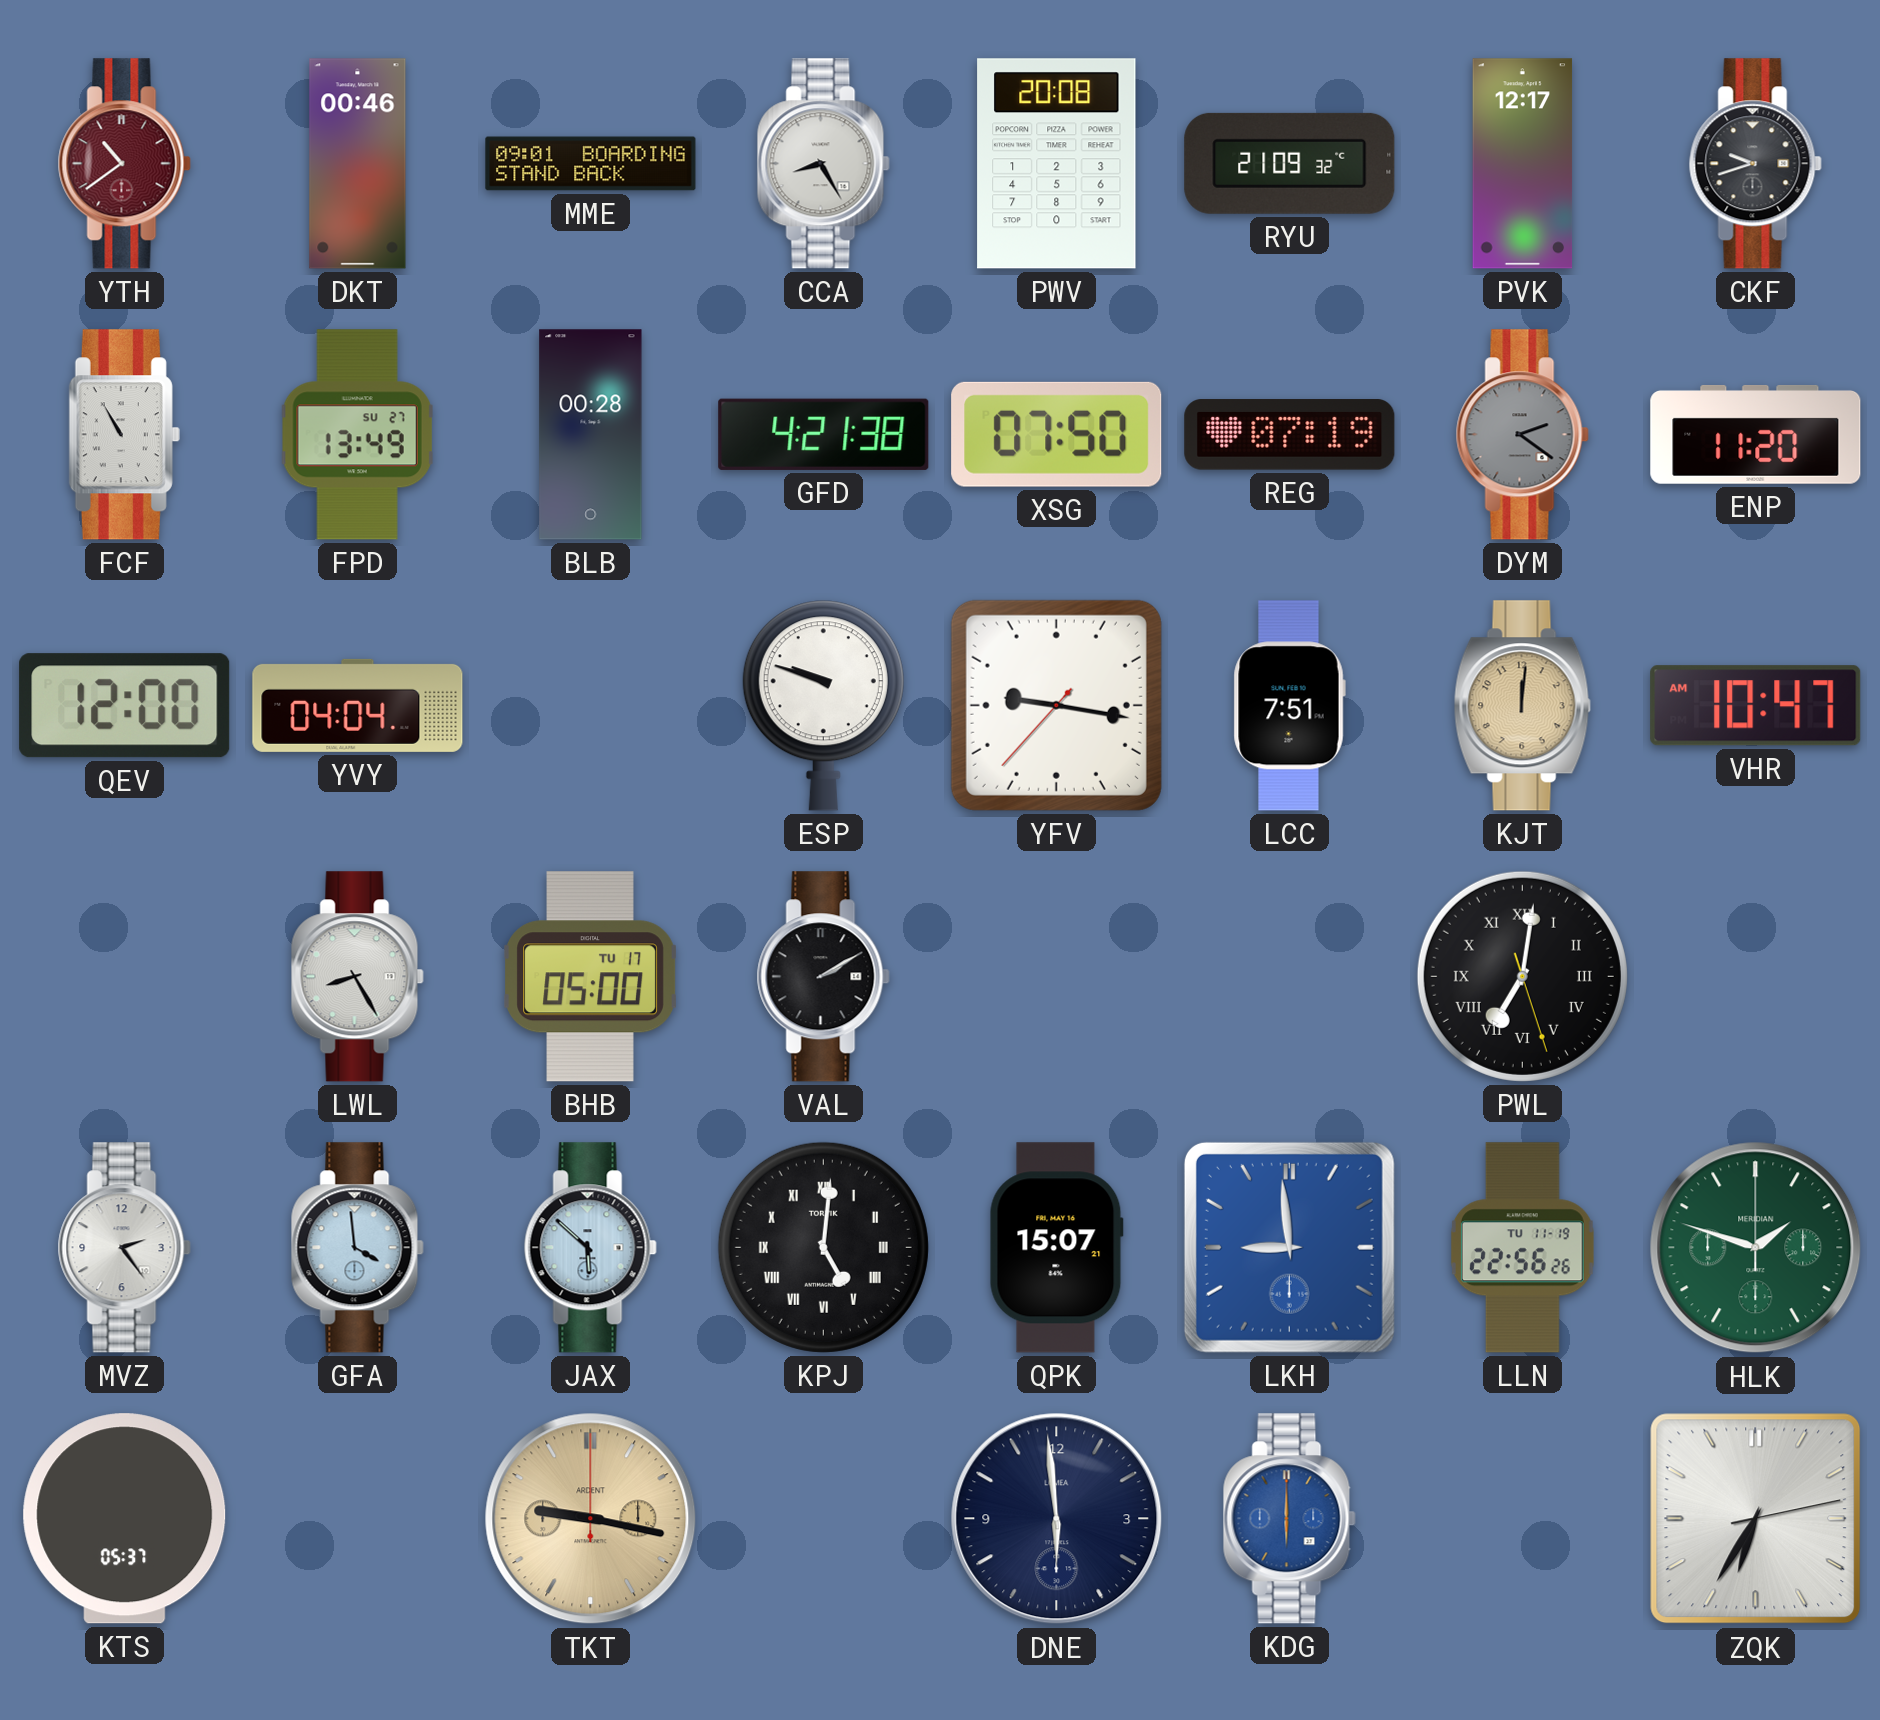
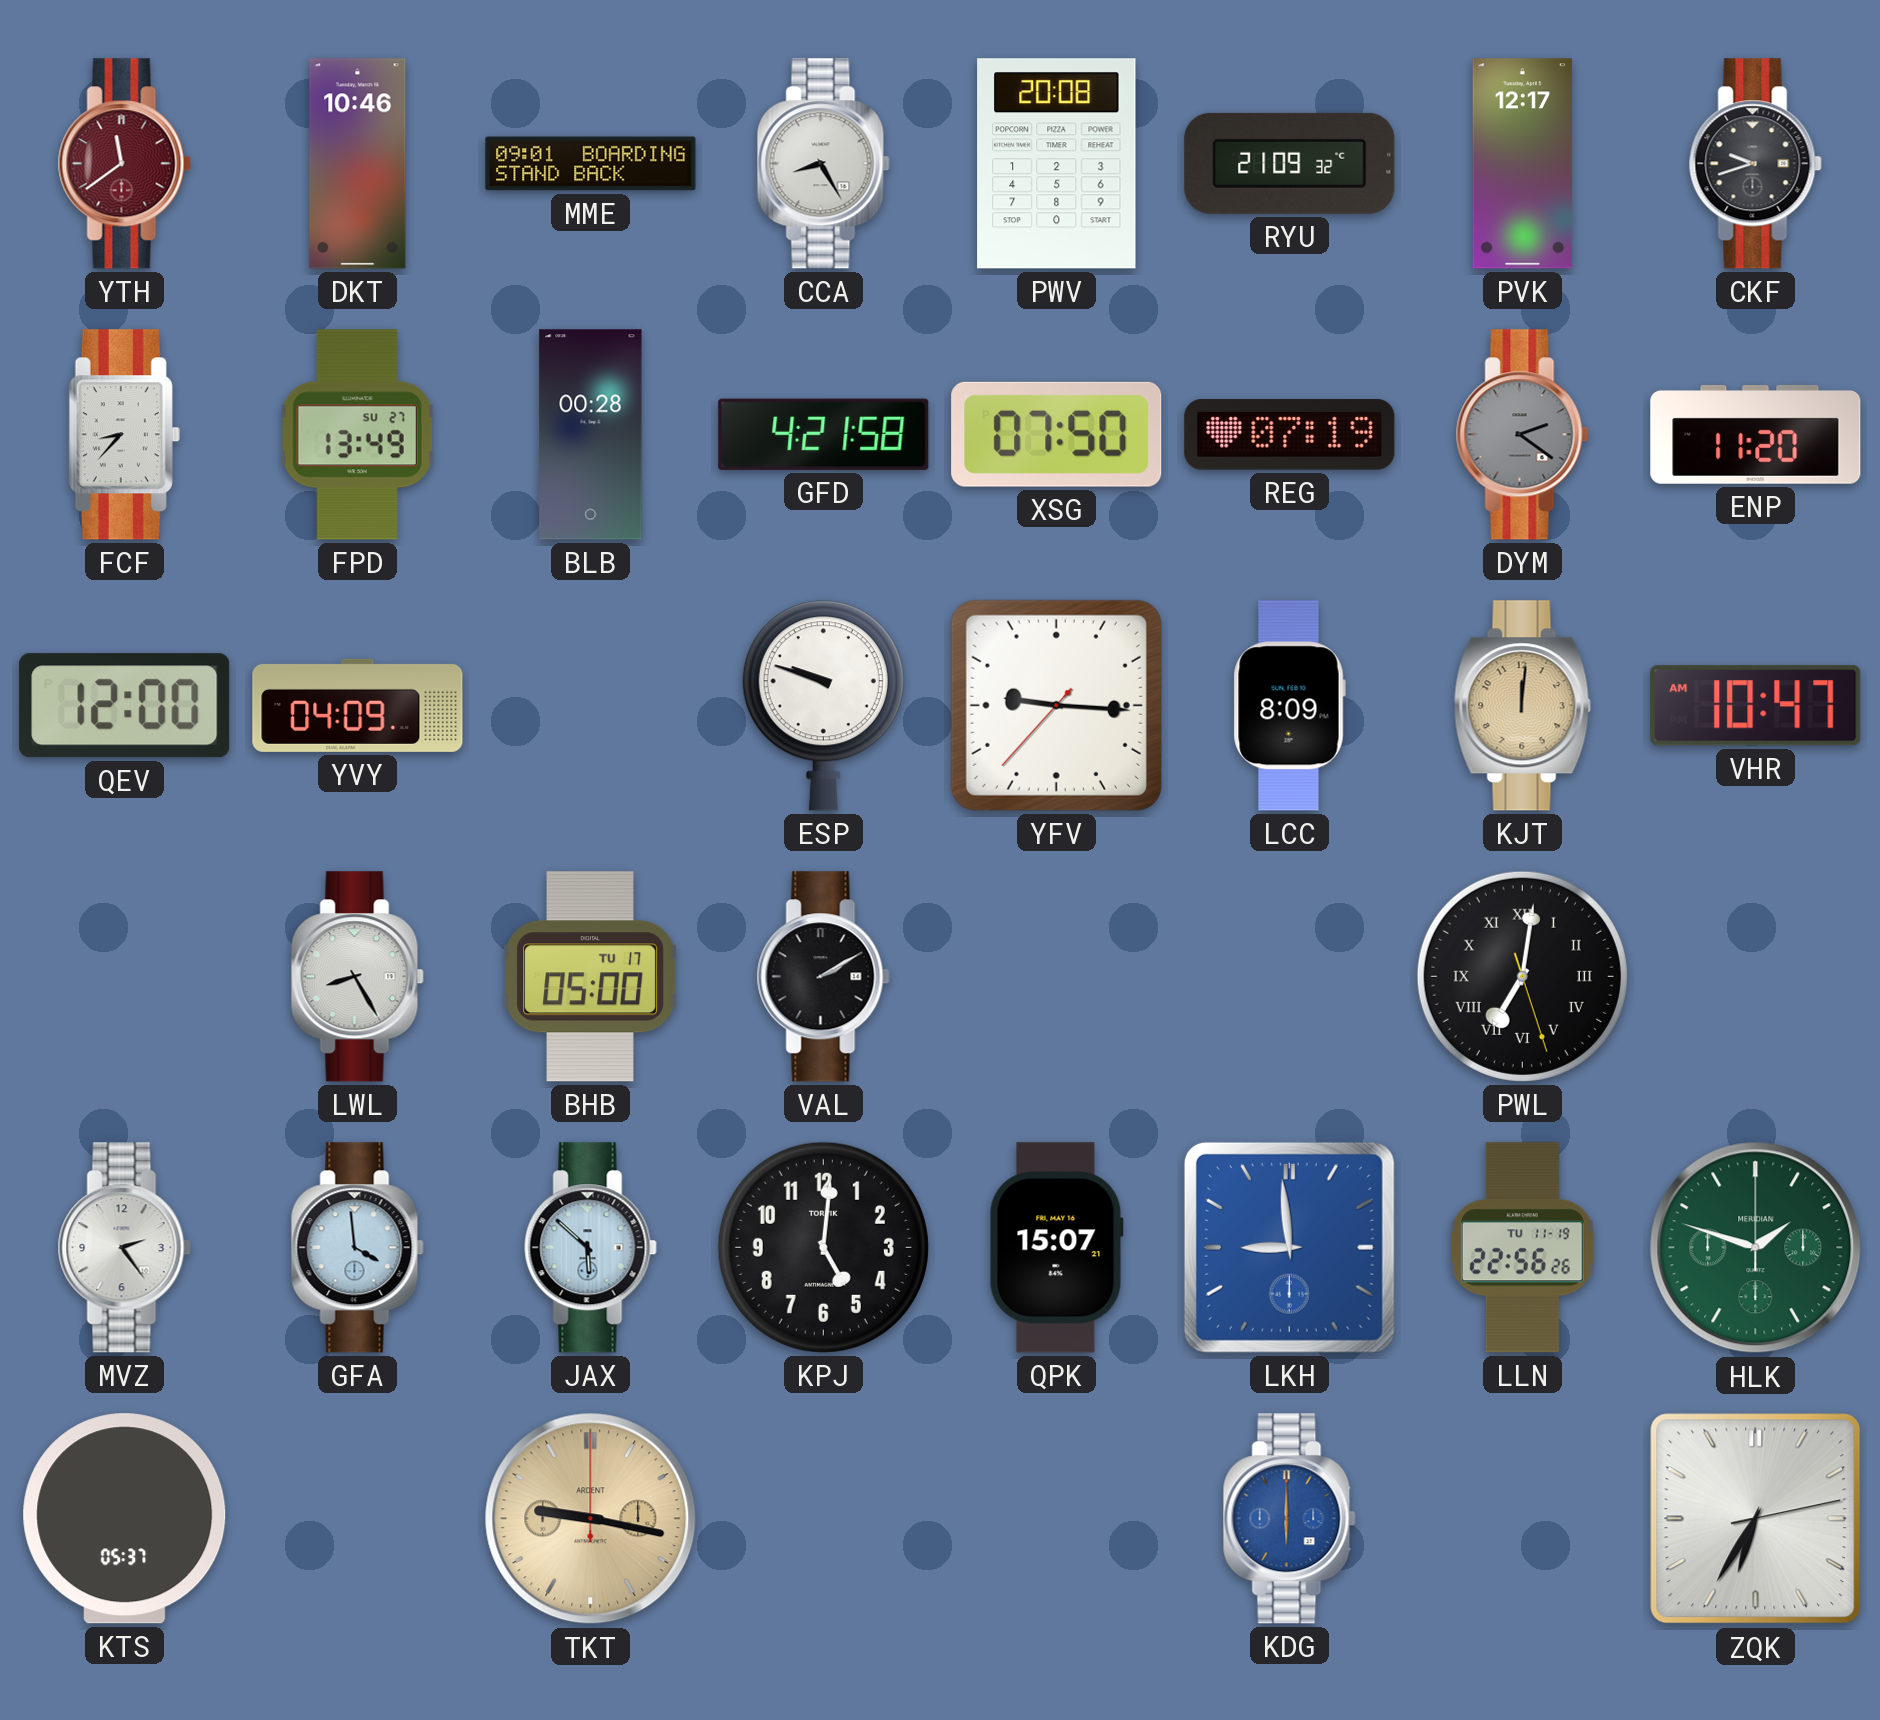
YTH: 10:39 -> 11:39 (124, 164)
DKT: 00:46 -> 10:46 (358, 164)
FCF: 10:55 -> 8:37 (124, 435)
GFD: 4:21:38 -> 4:21:58 (824, 434)
YVY: 04:04 -> 04:09 (358, 705)
YFV: 9:16 -> 9:15 (1056, 705)
LCC: 7:51 -> 8:09 (1289, 706)
KPJ numerals: Roman -> Arabic (823, 1247)
DNE: 5:59 -> none (1057, 1519)
